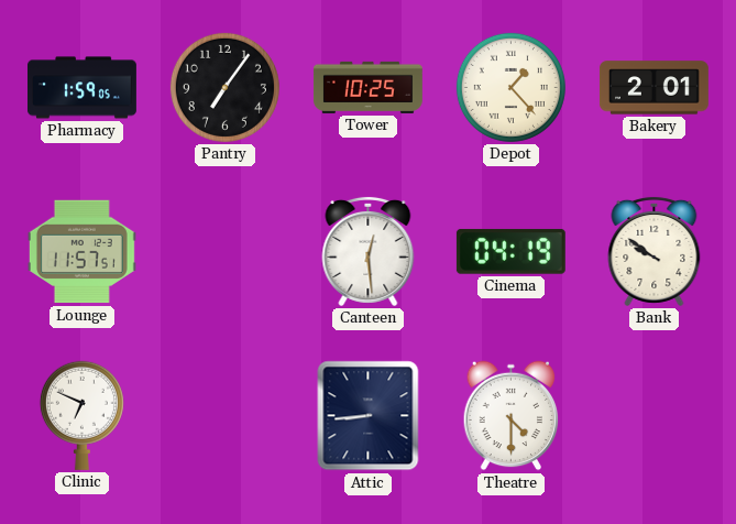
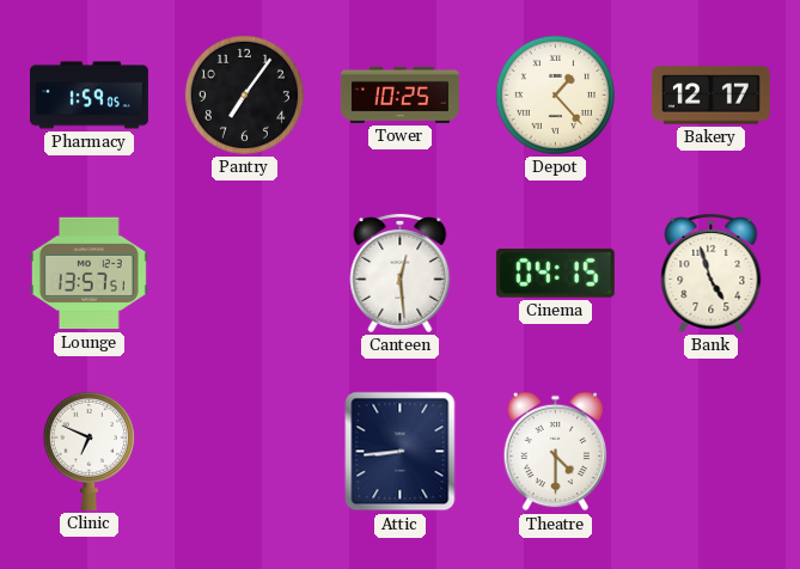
Bakery: 2:01 -> 12:17 (710, 96)
Lounge: 11:57 -> 13:57 (88, 274)
Cinema: 04:19 -> 04:15 (555, 274)
Bank: 9:51 -> 4:57 (712, 273)
